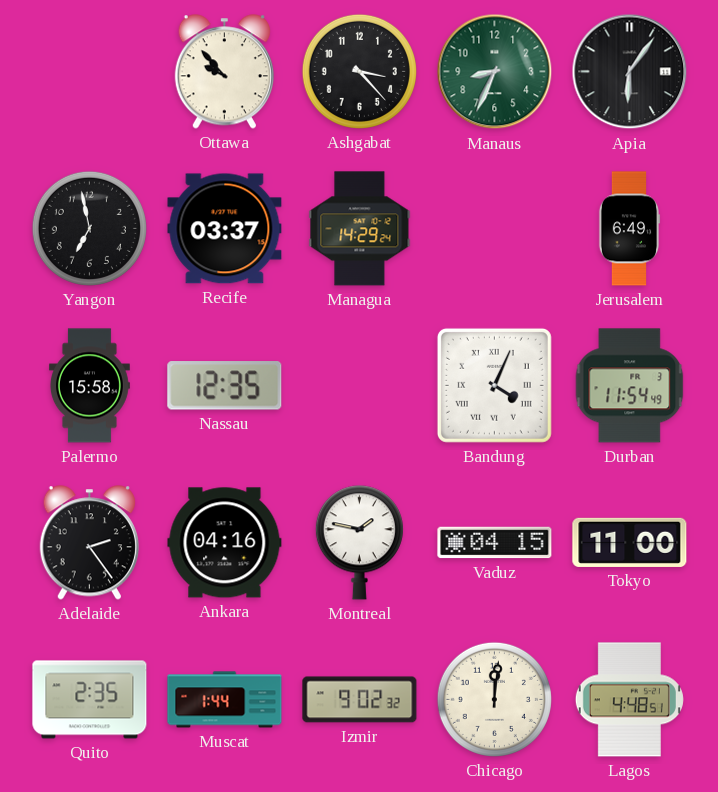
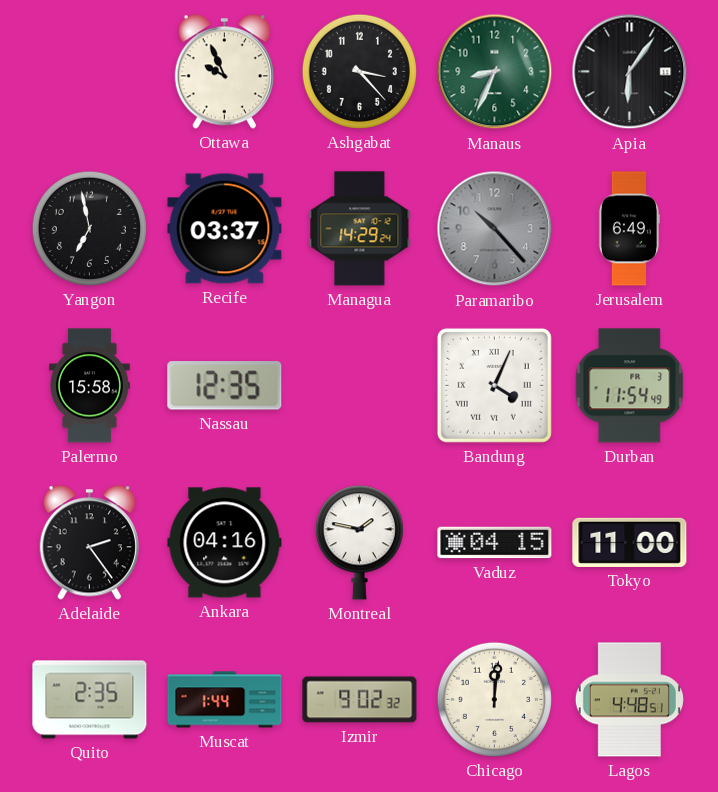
Ottawa: 9:53 -> 9:56 (224, 72)
Paramaribo: none -> 10:23 (495, 229)
